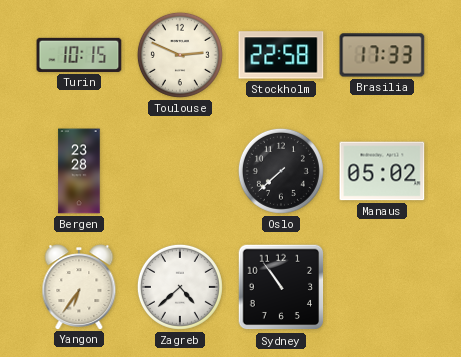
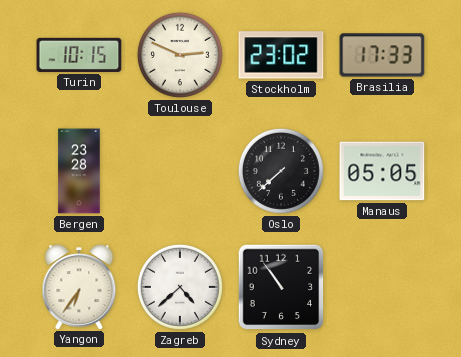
Stockholm: 22:58 -> 23:02 (281, 55)
Manaus: 05:02 -> 05:05 (382, 171)
